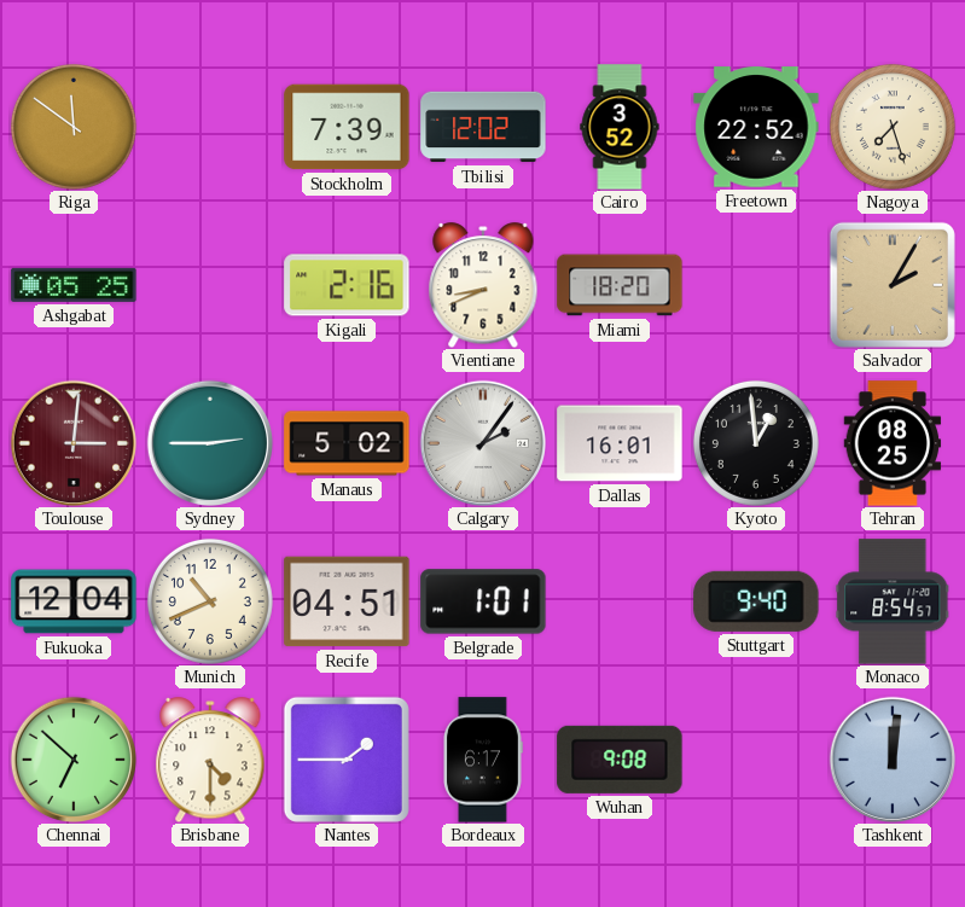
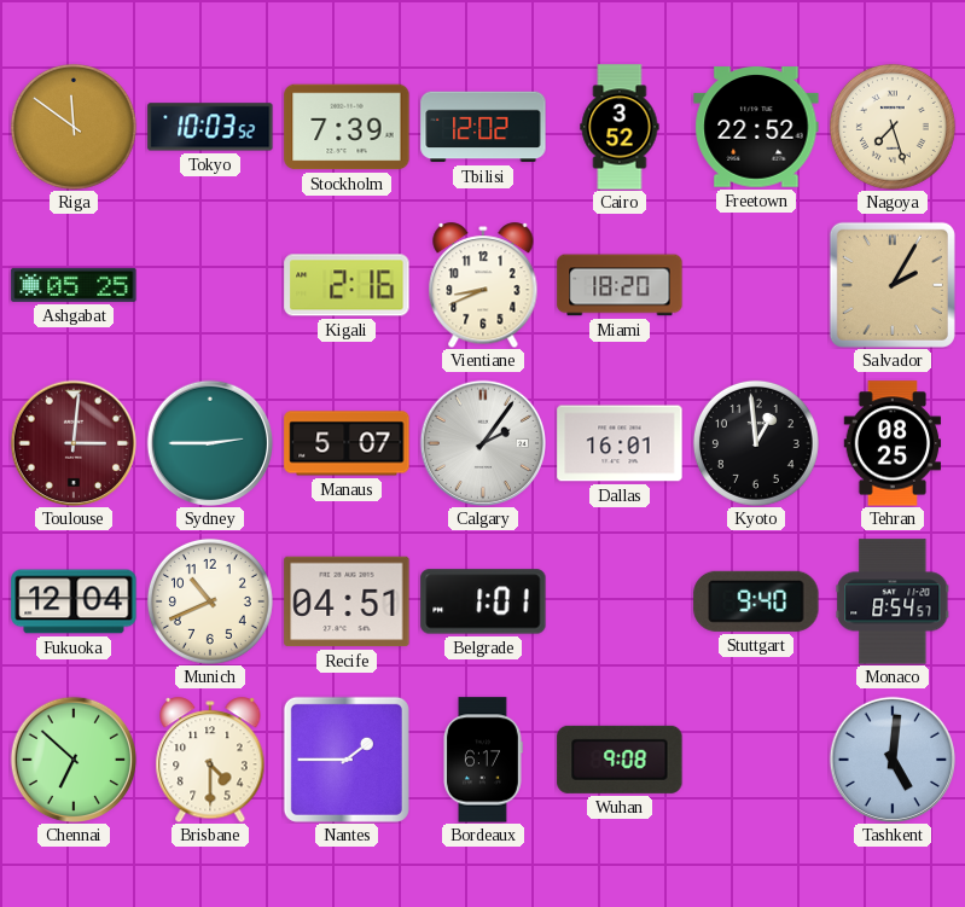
Tokyo: none -> 10:03 (210, 127)
Manaus: 5:02 -> 5:07 (347, 443)
Tashkent: 12:01 -> 5:01 (891, 758)
